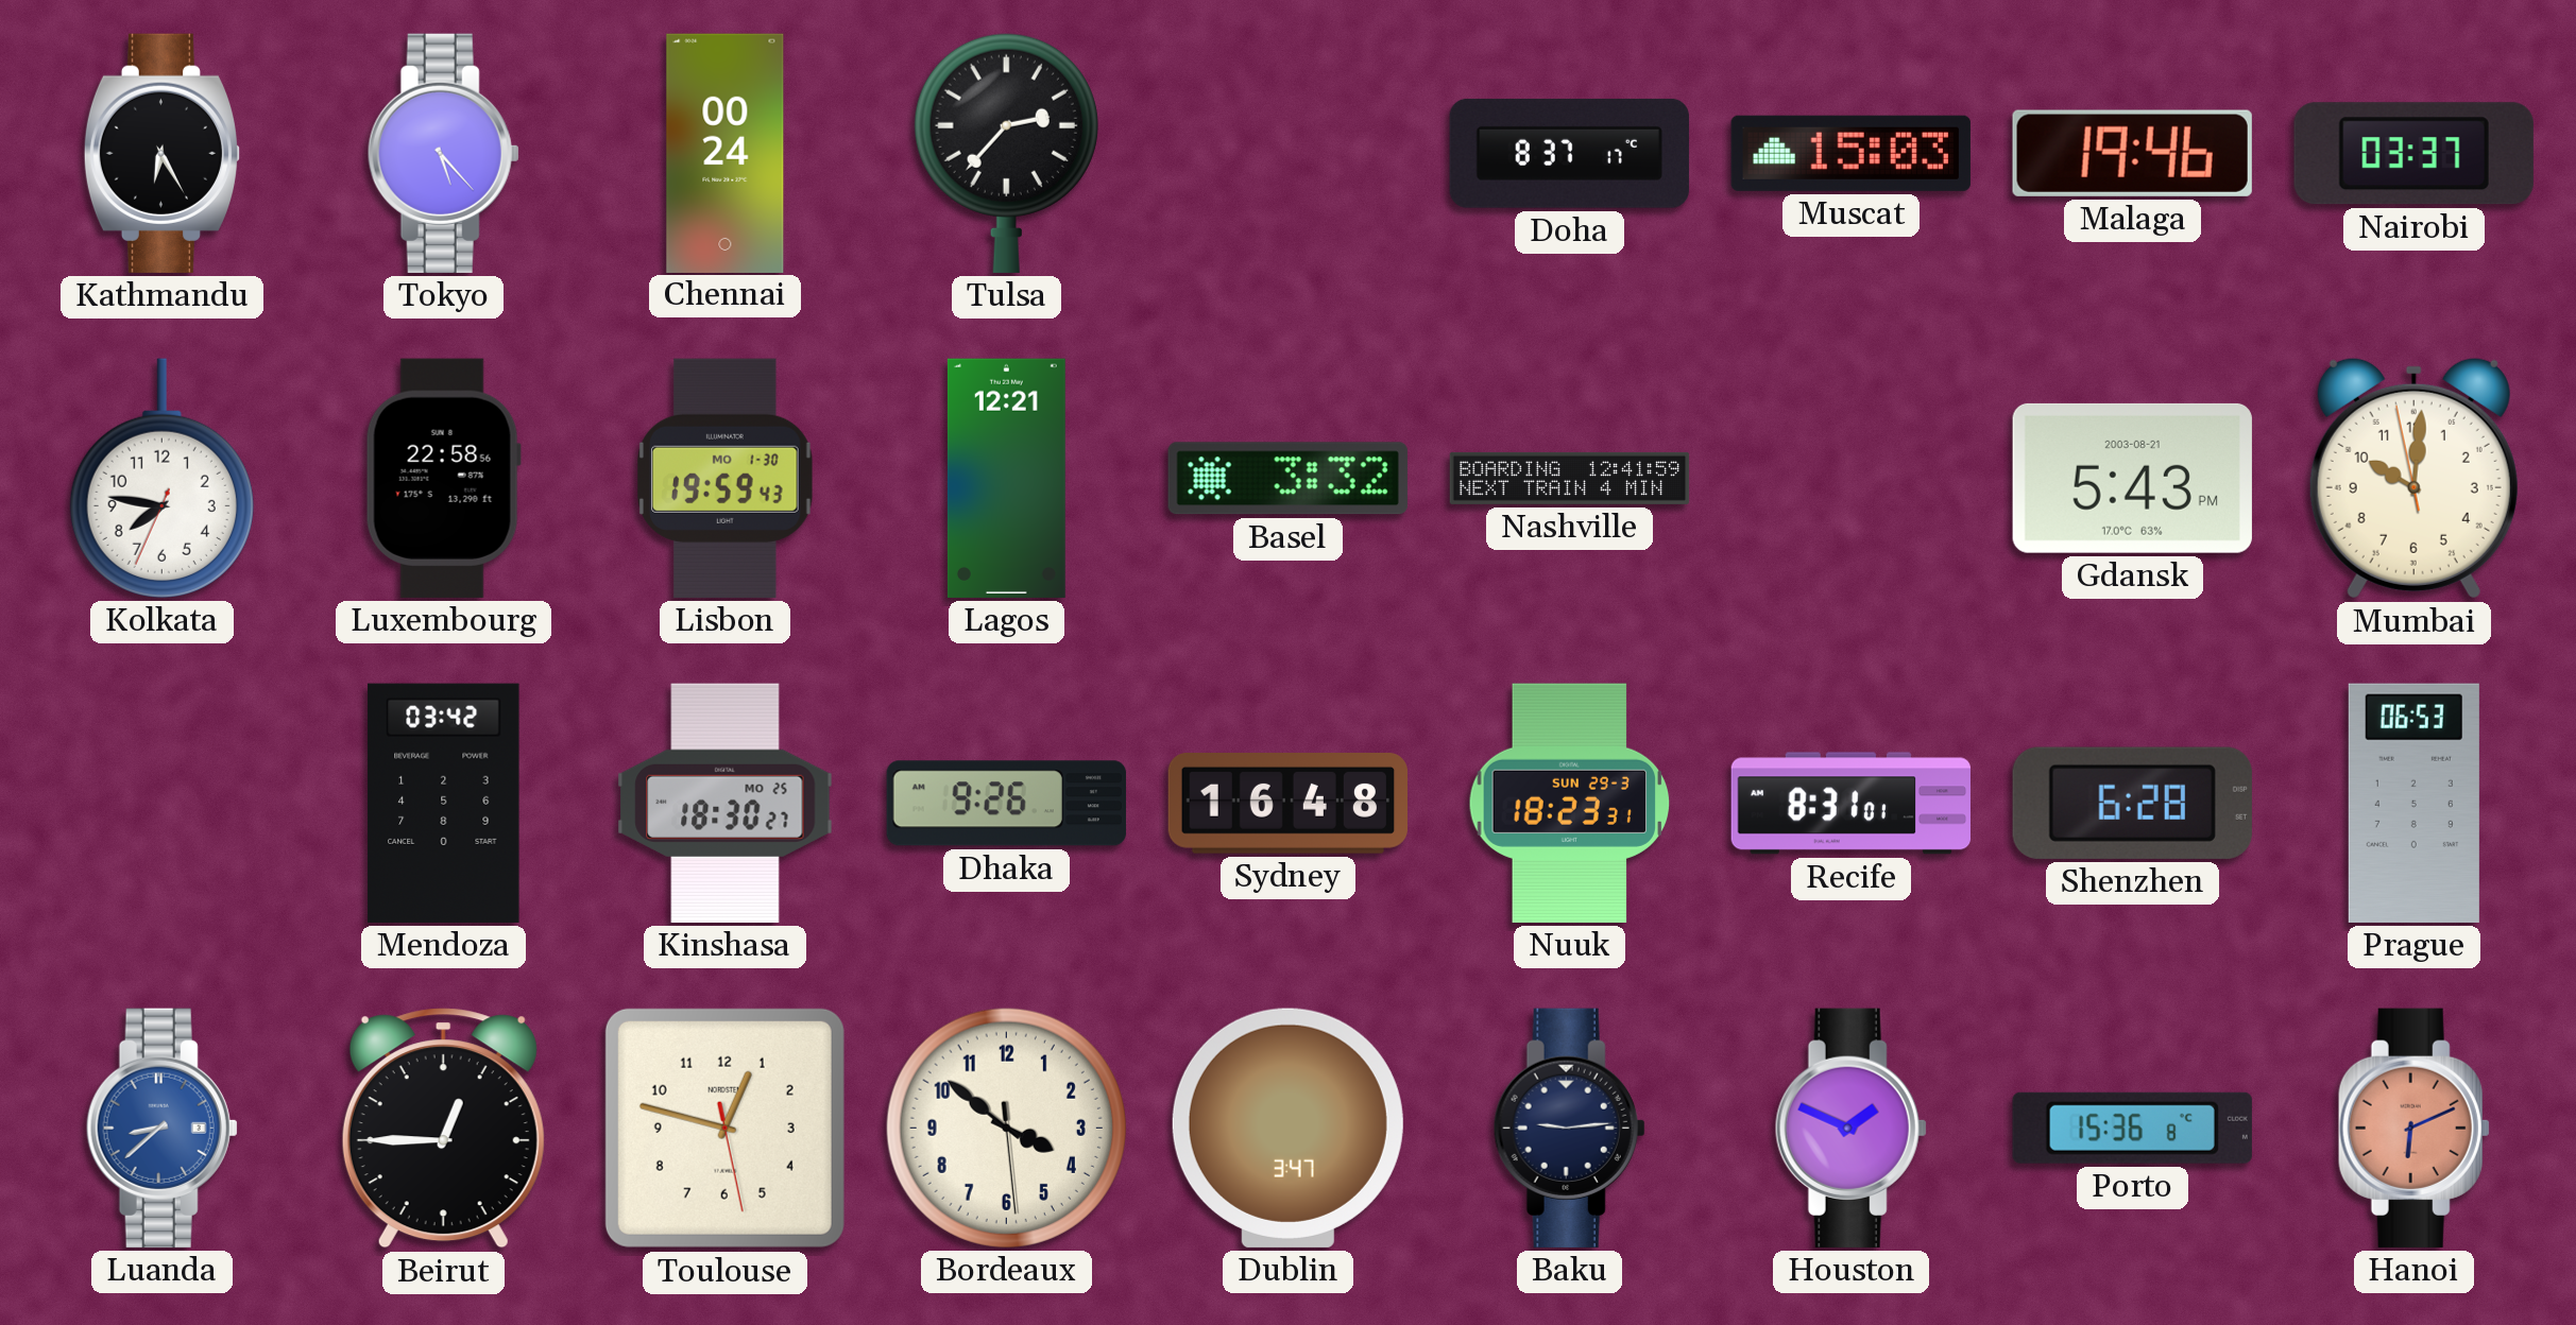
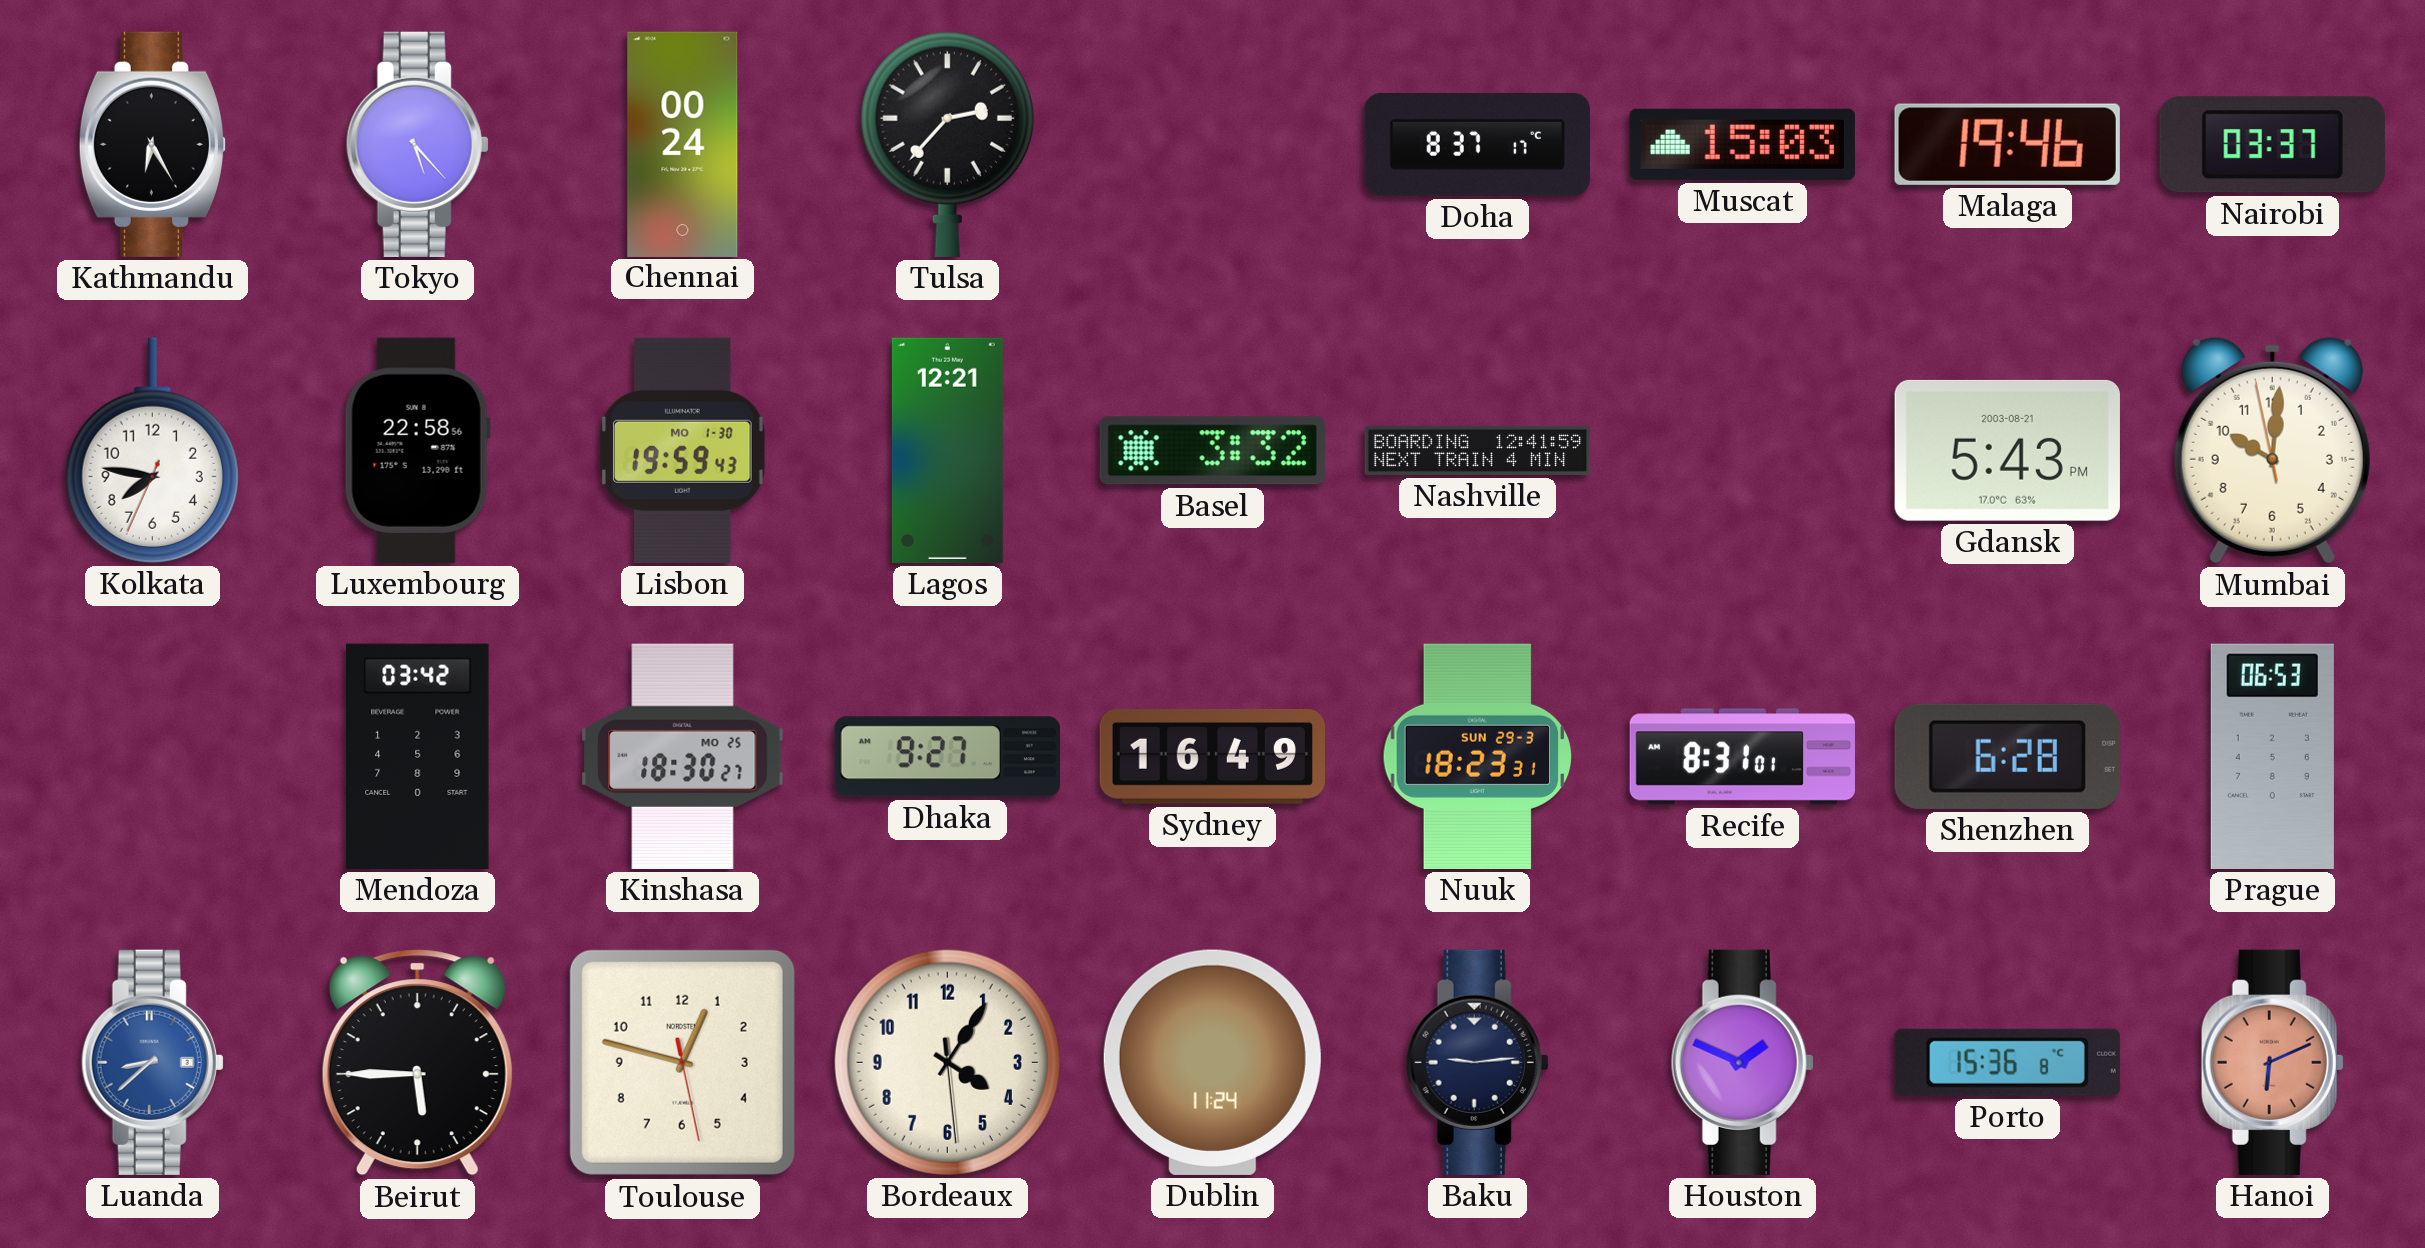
Dhaka: 9:26 -> 9:27 (947, 757)
Sydney: 16:48 -> 16:49 (1212, 757)
Beirut: 12:45 -> 5:45 (417, 1063)
Bordeaux: 3:51 -> 4:05 (947, 1062)
Dublin: 3:47 -> 11:24 (1212, 1062)
